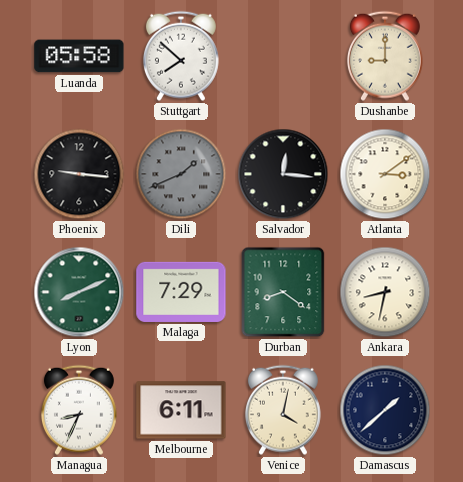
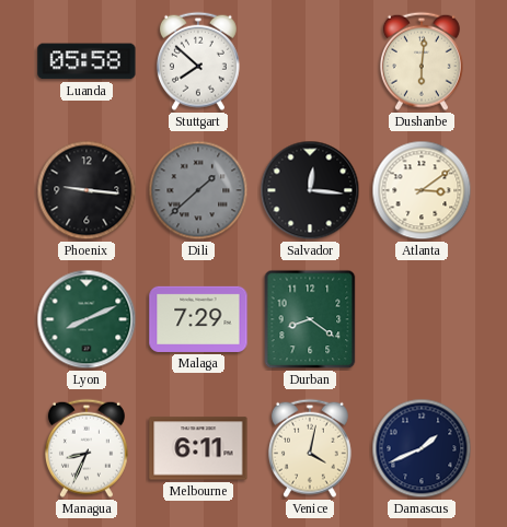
Dushanbe: 9:00 -> 6:01 (422, 61)
Dili: 1:41 -> 1:38 (198, 190)
Ankara: 8:32 -> none (385, 292)
Damascus: 1:38 -> 1:41 (422, 448)
